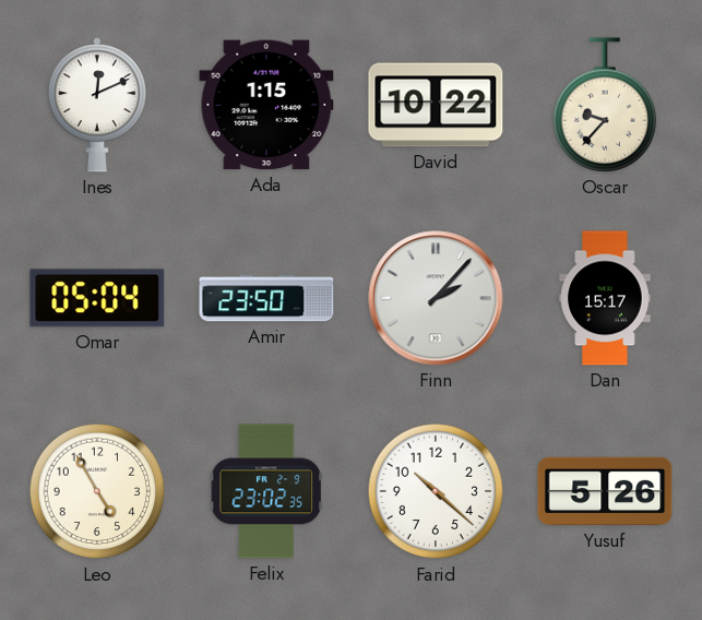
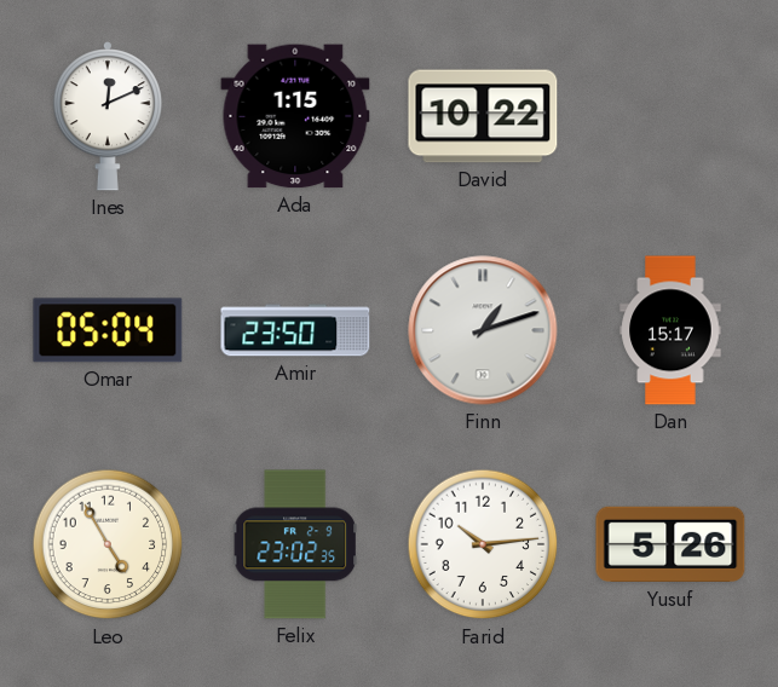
Oscar: 9:37 -> none (605, 105)
Finn: 2:07 -> 1:12 (483, 330)
Farid: 10:22 -> 10:14 (483, 544)
